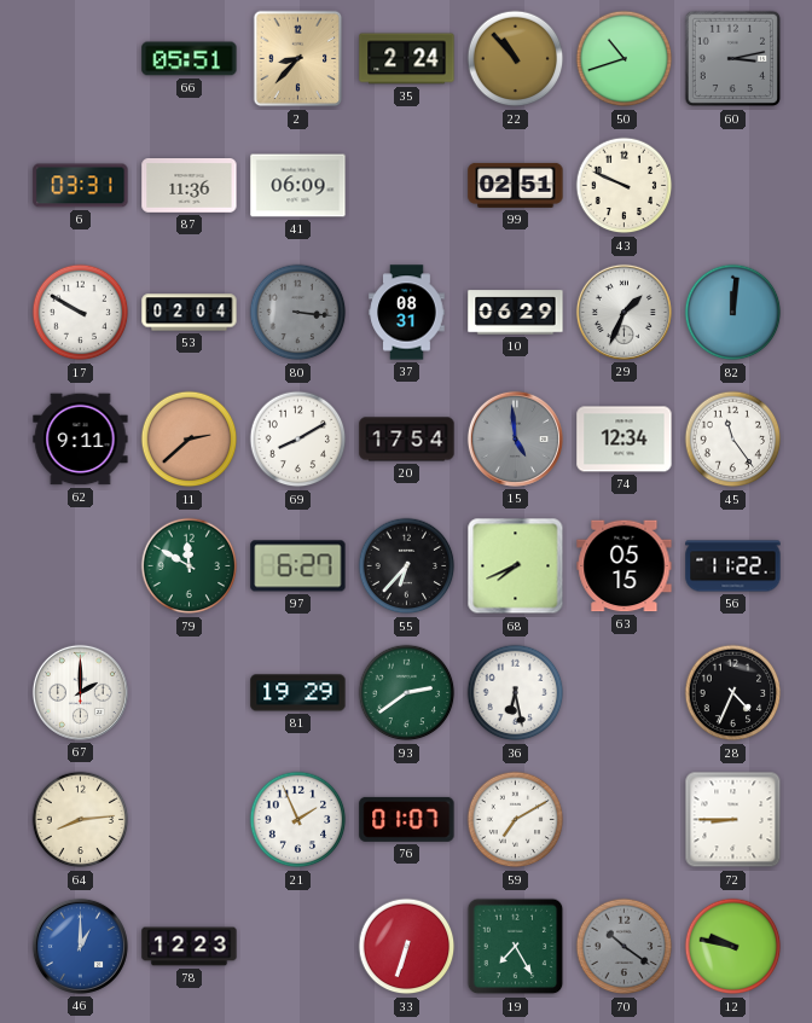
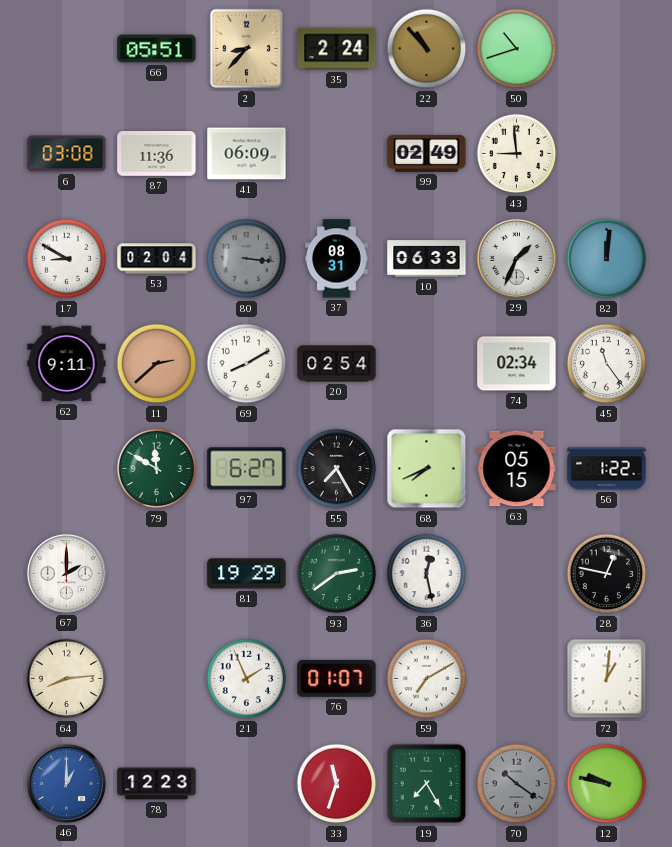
60: 3:13 -> none (733, 59)
6: 03:31 -> 03:08 (67, 154)
99: 02:51 -> 02:49 (427, 153)
43: 9:49 -> 8:59 (517, 154)
17: 9:50 -> 8:50 (67, 259)
10: 06:29 -> 06:33 (427, 259)
20: 17:54 -> 02:54 (337, 364)
15: 4:59 -> none (515, 438)
74: 12:34 -> 02:34 (517, 364)
55: 6:37 -> 7:25 (337, 469)
56: 11:22 -> 1:22 (607, 469)
36: 6:28 -> 12:28 (427, 574)
28: 4:34 -> 12:47 (607, 574)
72: 8:45 -> 1:01 (607, 679)
33: 6:33 -> 11:33 (337, 784)
